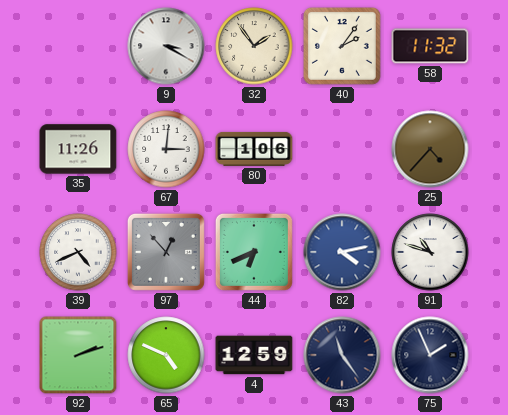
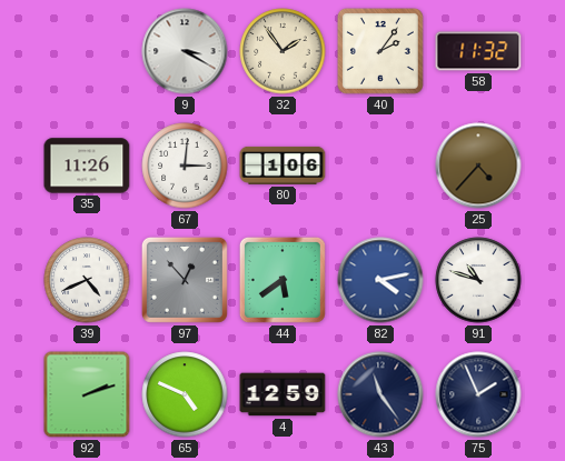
44: 6:41 -> 5:39 (282, 280)
